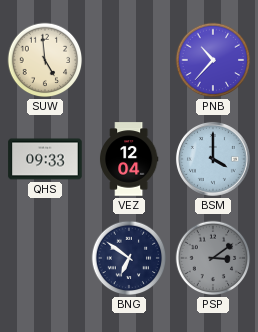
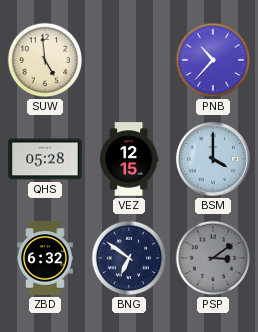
QHS: 09:33 -> 05:28 (45, 159)
VEZ: 12:04 -> 12:15 (129, 159)
ZBD: none -> 6:32 (46, 258)
